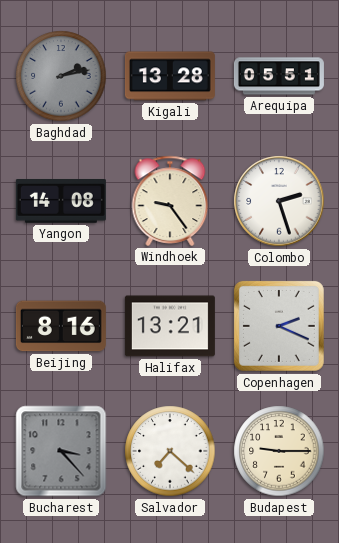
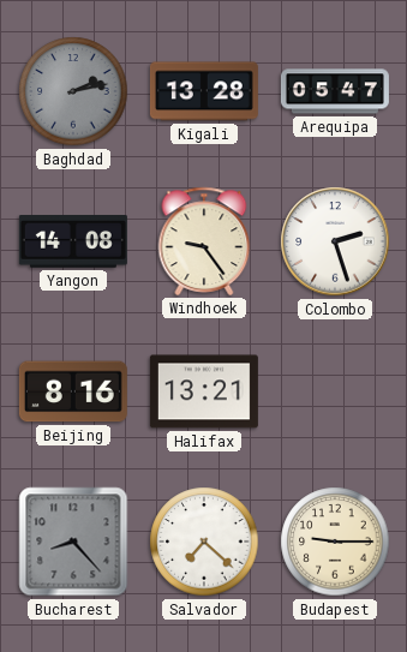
Arequipa: 05:51 -> 05:47 (335, 91)
Copenhagen: 2:19 -> none (279, 326)
Bucharest: 3:23 -> 8:23 (73, 542)
